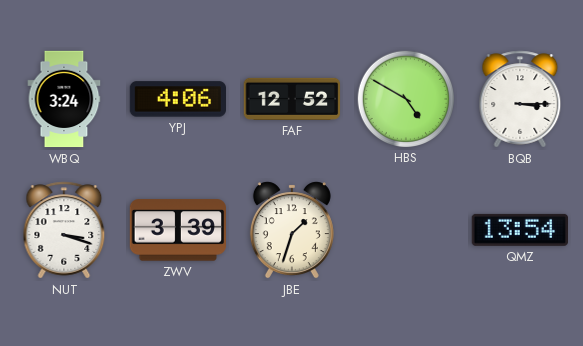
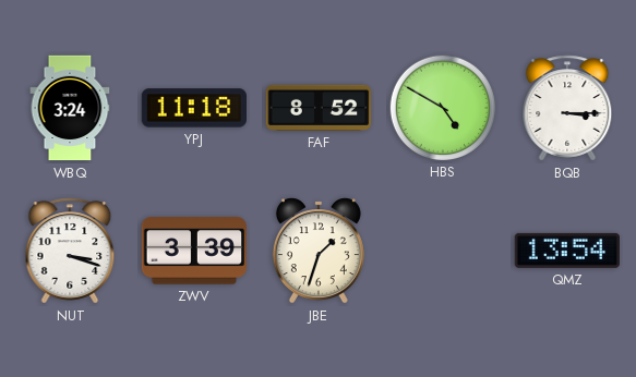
YPJ: 4:06 -> 11:18 (193, 108)
FAF: 12:52 -> 8:52 (319, 108)
